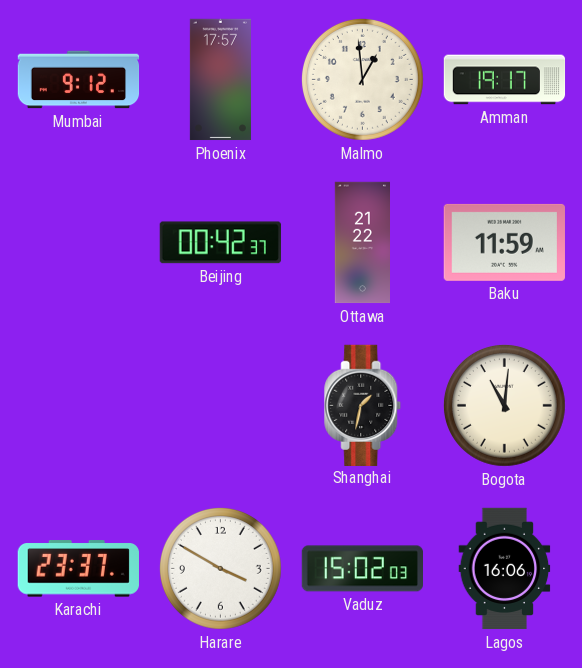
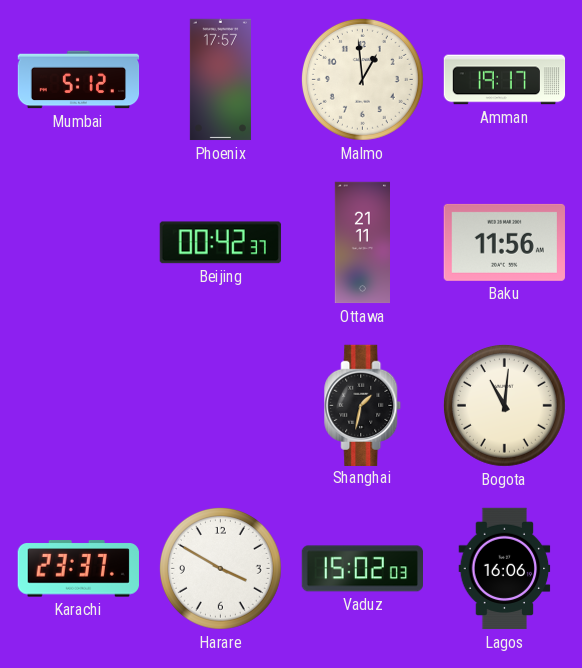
Mumbai: 9:12 -> 5:12 (79, 80)
Ottawa: 21:22 -> 21:11 (362, 243)
Baku: 11:59 -> 11:56 (504, 242)
